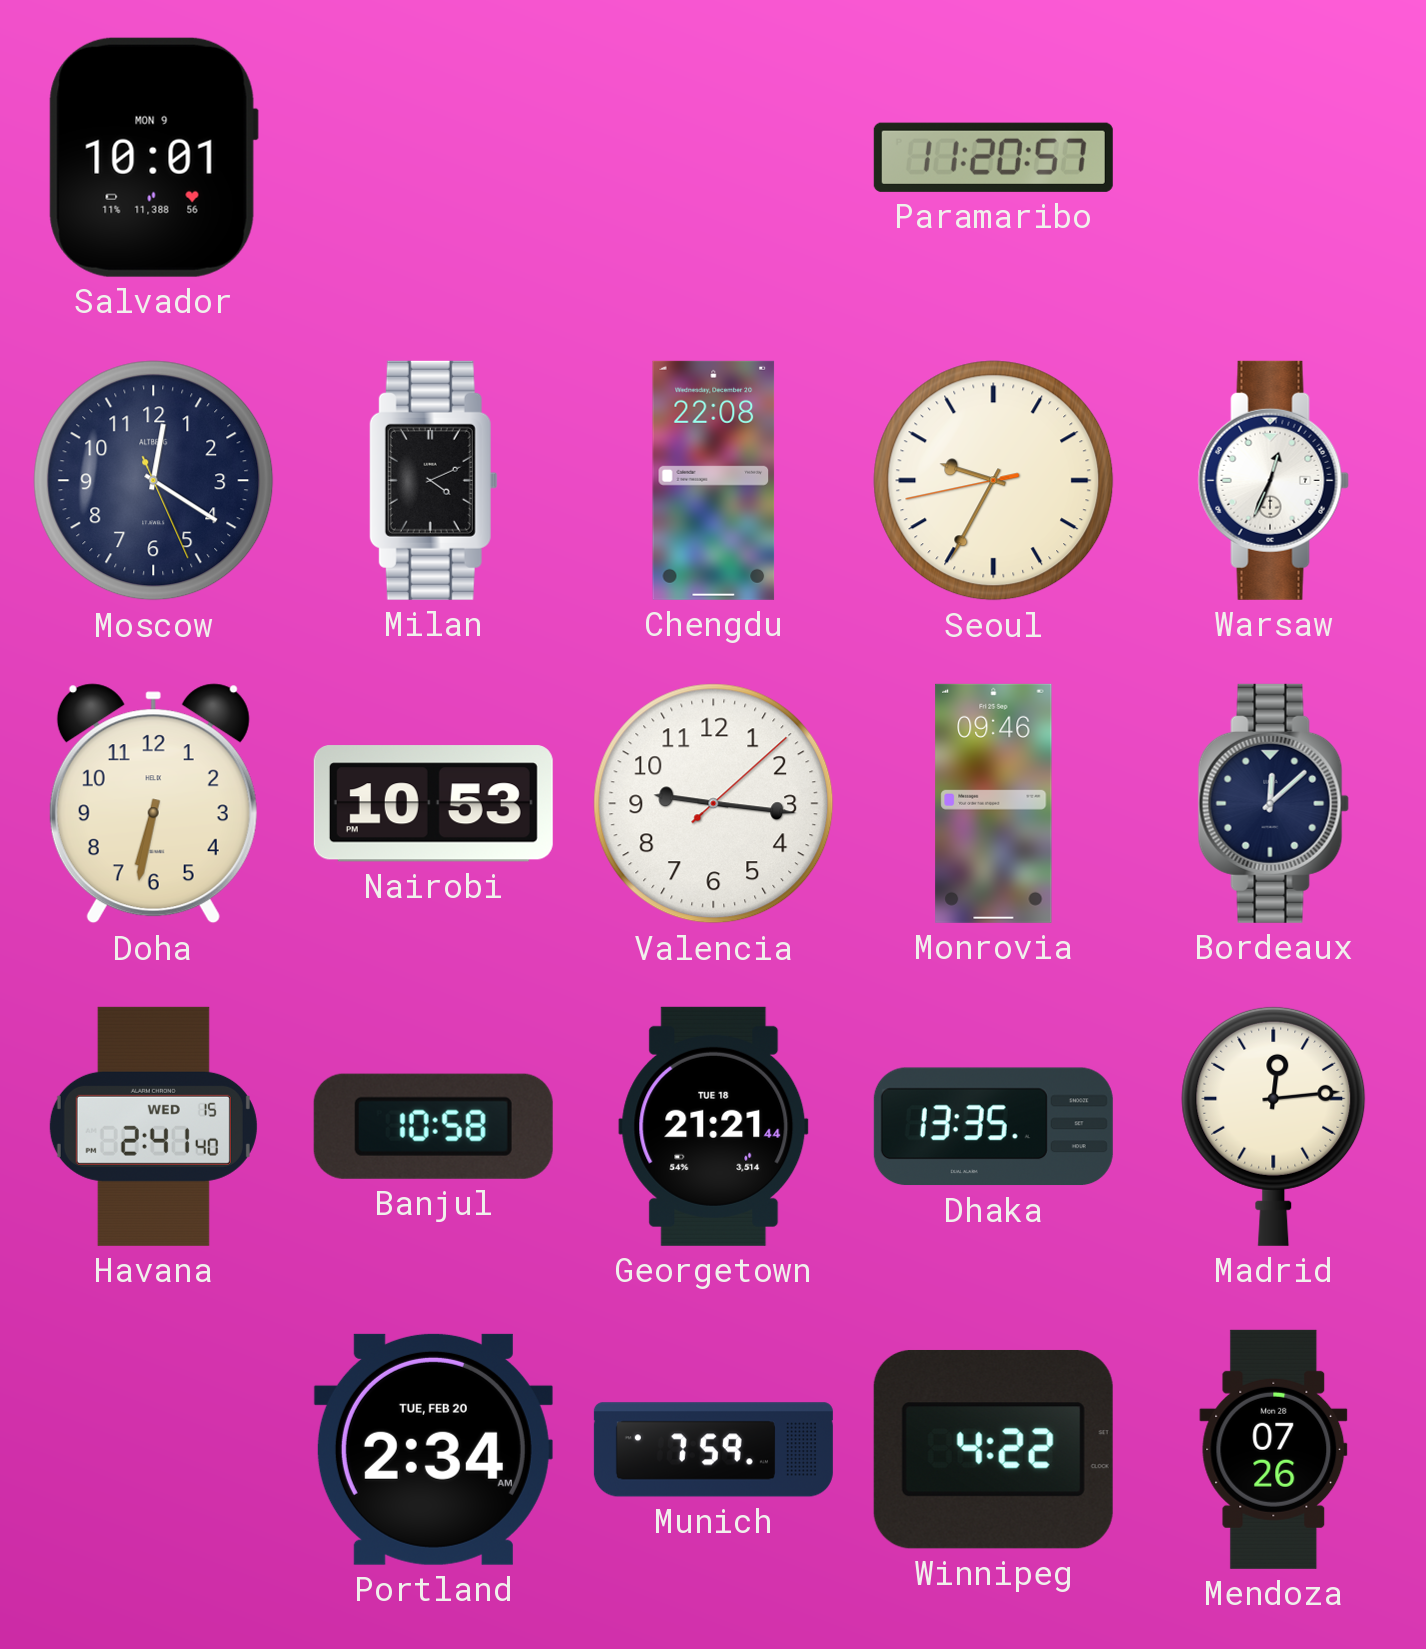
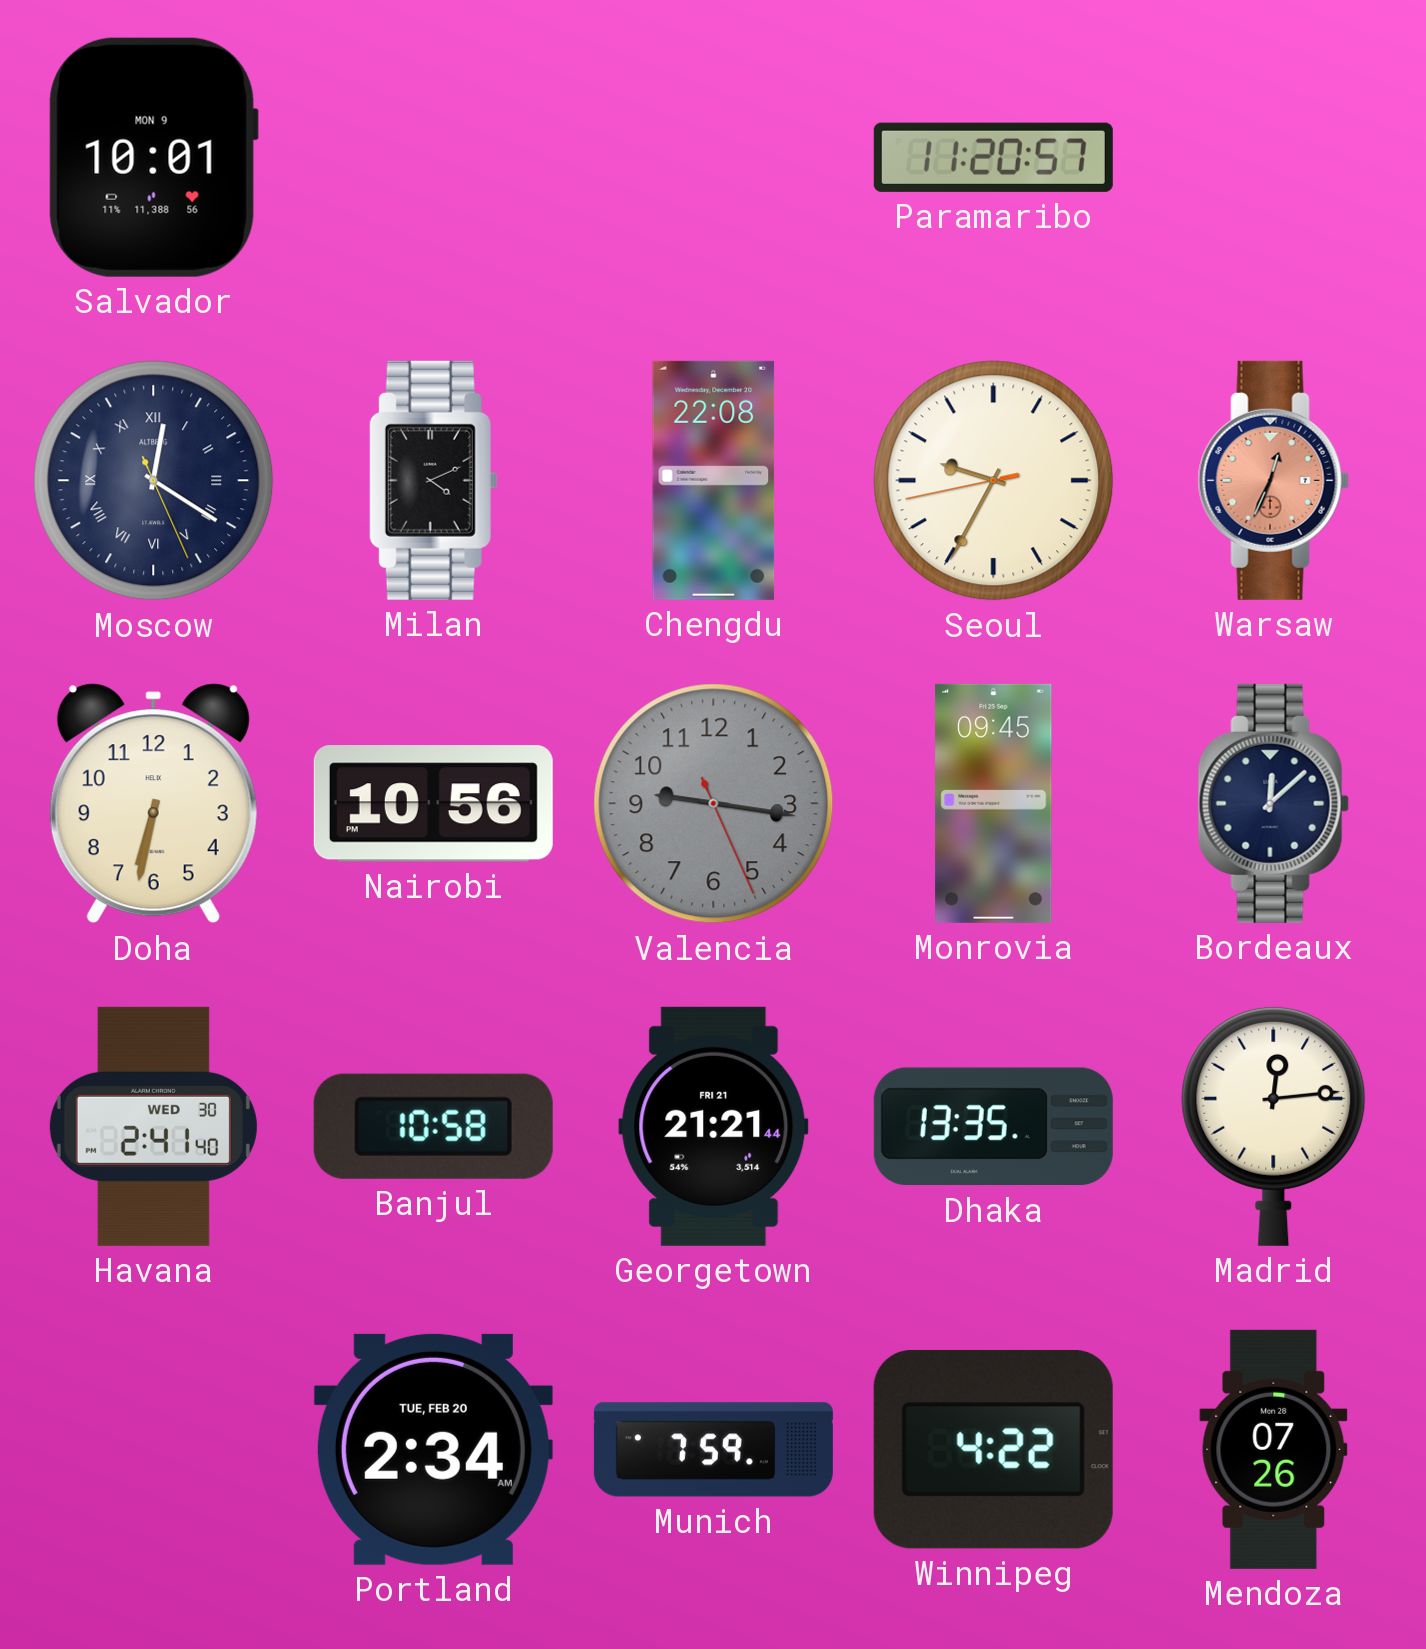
Moscow numerals: Arabic -> Roman (154, 481)
Warsaw dial: white -> salmon (1273, 480)
Nairobi: 10:53 -> 10:56 (433, 804)
Valencia: 9:16:08 -> 9:16:26 (714, 804)
Valencia dial: white -> grey (714, 804)
Monrovia: 09:46 -> 09:45 (994, 803)
Havana date: WED 15 -> WED 30 (153, 1126)
Georgetown date: TUE 18 -> FRI 21 (714, 1126)
